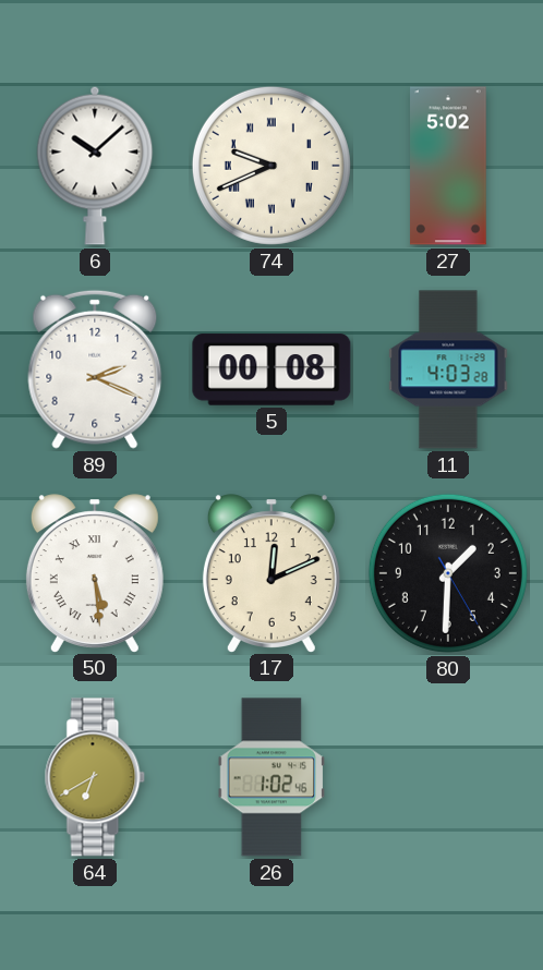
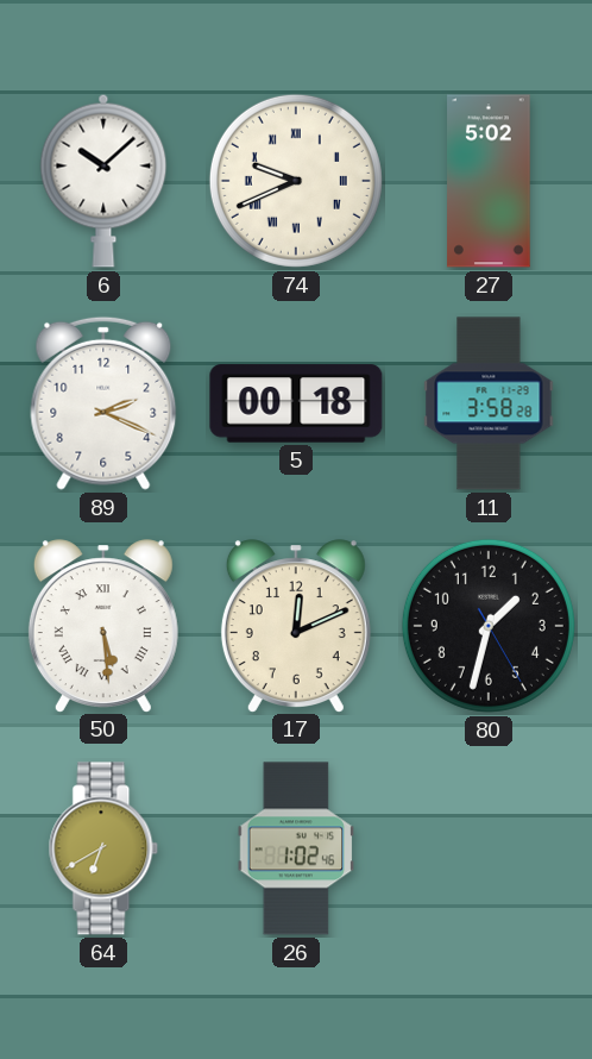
5: 00:08 -> 00:18 (296, 403)
11: 4:03 -> 3:58 (489, 403)
80: 1:30 -> 1:32 (489, 626)
